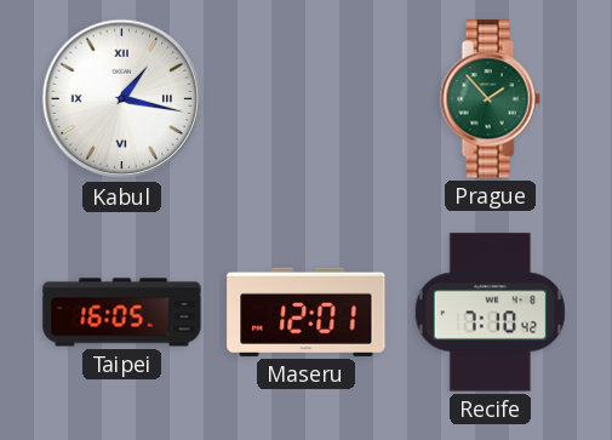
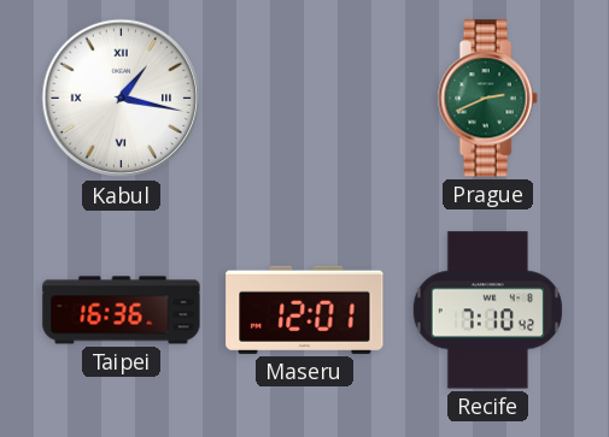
Prague: 1:53 -> 2:41 (487, 99)
Taipei: 16:05 -> 16:36 (122, 311)
